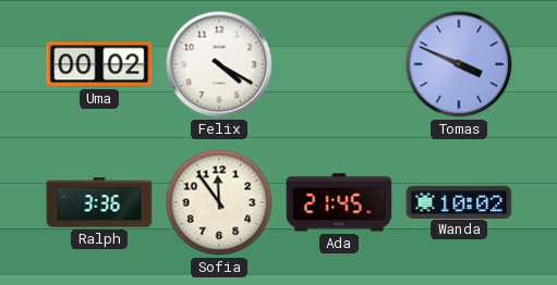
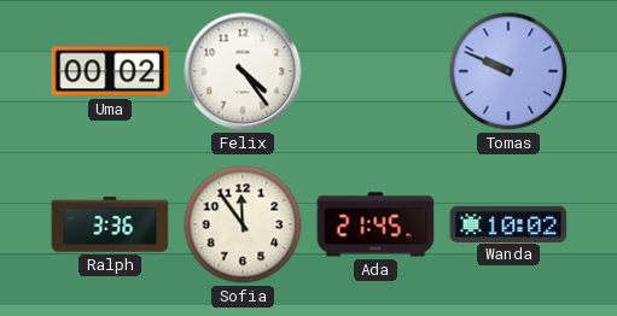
Felix: 4:20 -> 4:24 (243, 71)
Tomas: 3:49 -> 9:49 (508, 71)
